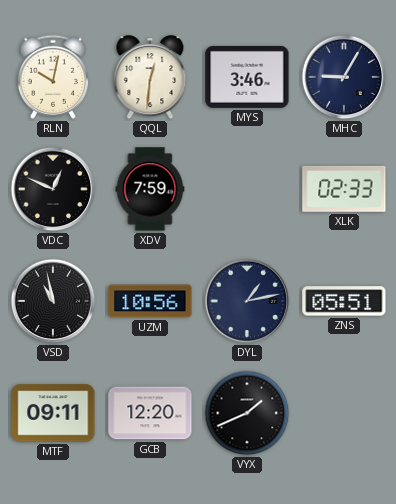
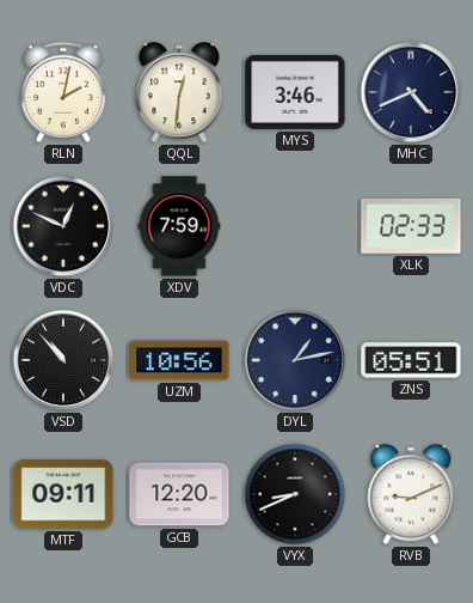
RLN: 10:02 -> 2:02 (63, 92)
MHC: 9:05 -> 4:41 (411, 92)
VSD: 10:58 -> 10:53 (63, 360)
VYX: 1:41 -> 8:41 (295, 494)
RVB: none -> 9:11 (411, 495)
